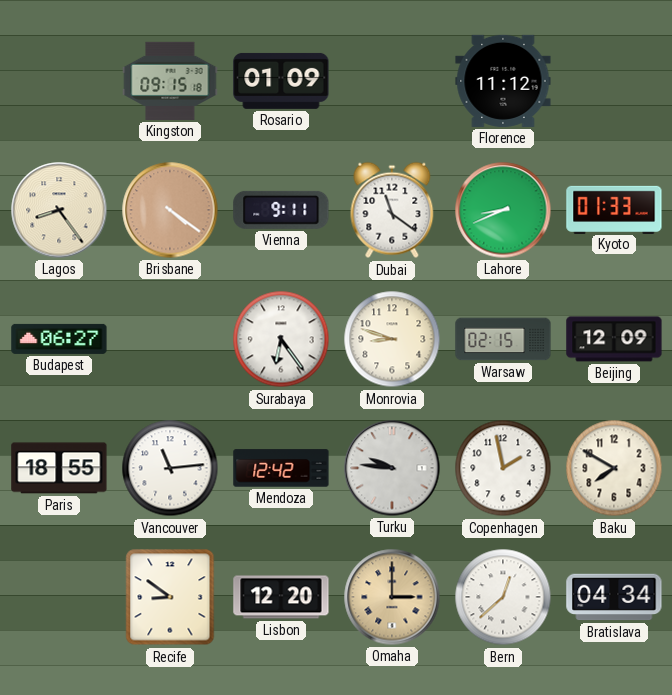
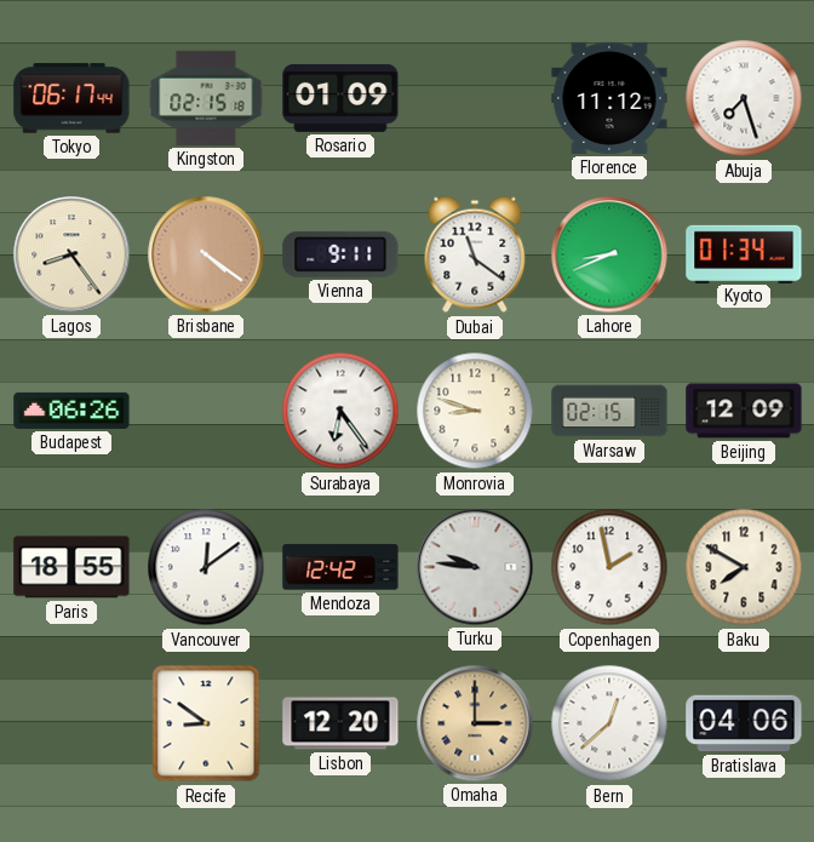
Tokyo: none -> 06:17 (71, 98)
Kingston: 09:15 -> 02:15 (206, 98)
Abuja: none -> 7:27 (744, 98)
Kyoto: 01:33 -> 01:34 (744, 253)
Budapest: 06:27 -> 06:26 (71, 411)
Vancouver: 11:14 -> 12:09 (206, 567)
Bratislava: 04:34 -> 04:06 (744, 723)
